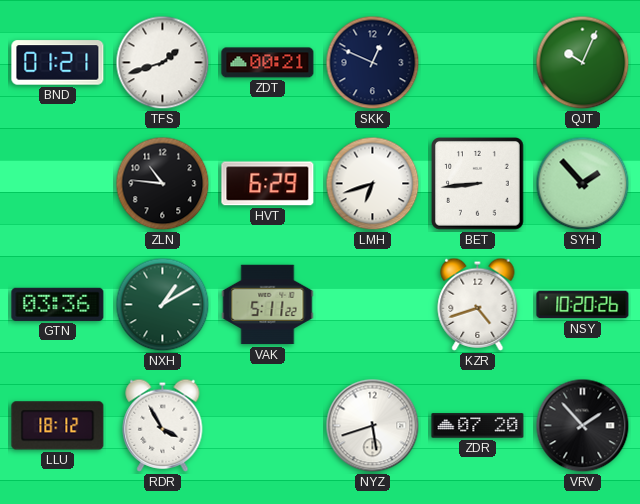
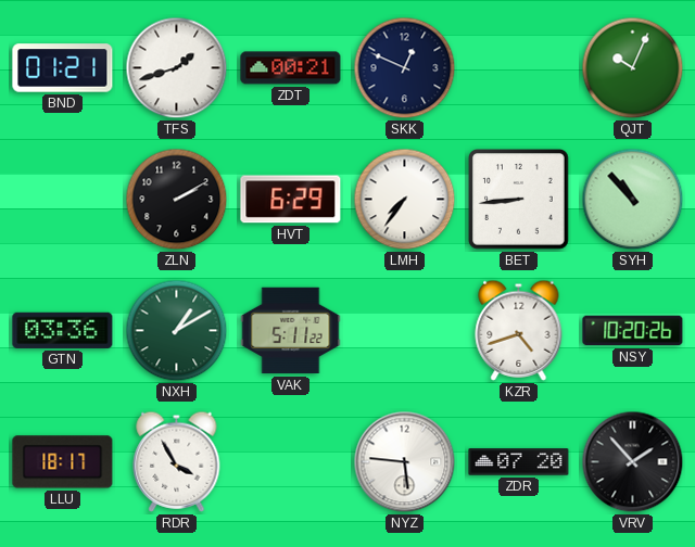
ZLN: 10:46 -> 2:10 (177, 200)
LMH: 6:42 -> 7:36 (405, 200)
SYH: 1:53 -> 10:53 (633, 200)
LLU: 18:12 -> 18:17 (63, 462)
NYZ: 5:42 -> 5:46 (405, 462)
